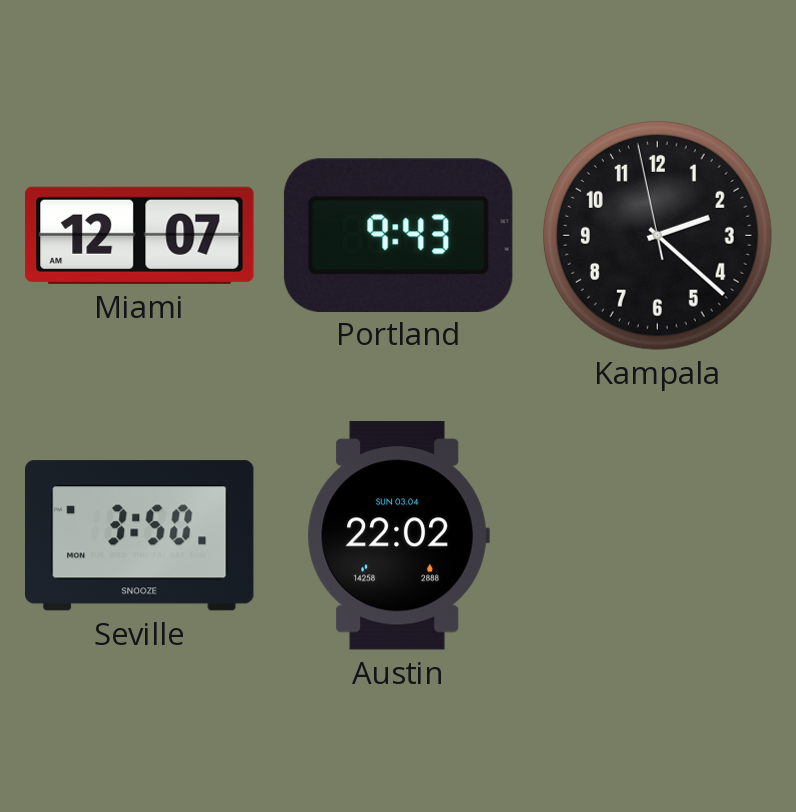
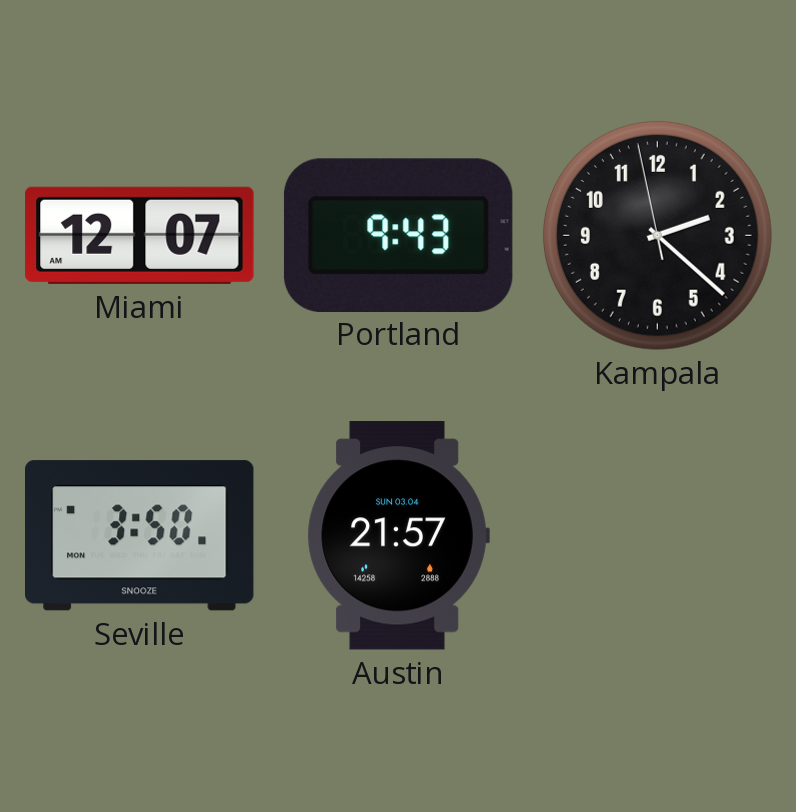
Austin: 22:02 -> 21:57 (398, 536)
